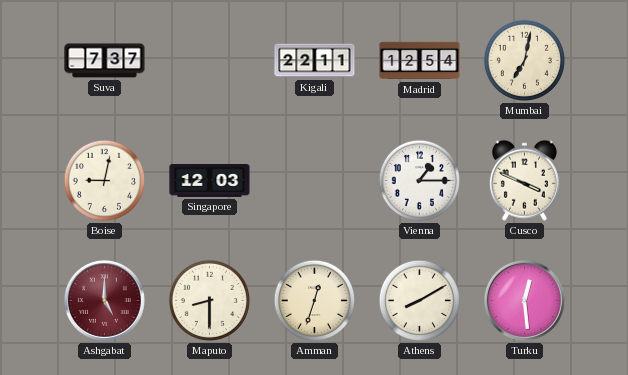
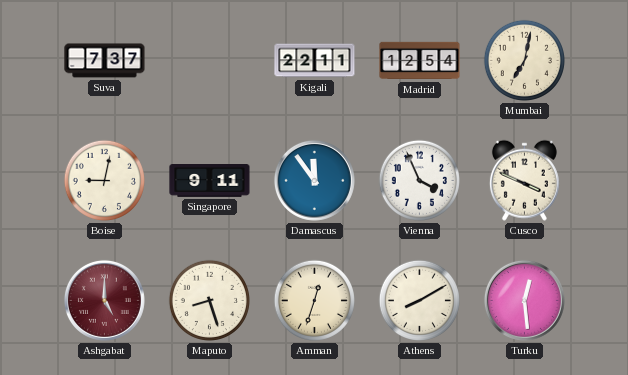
Singapore: 12:03 -> 9:11 (210, 181)
Damascus: none -> 11:54 (314, 180)
Vienna: 1:15 -> 3:56 (419, 180)
Maputo: 8:30 -> 8:27 (209, 300)
